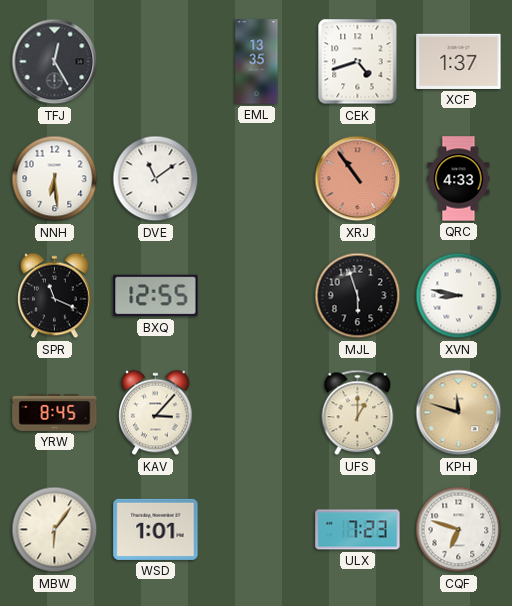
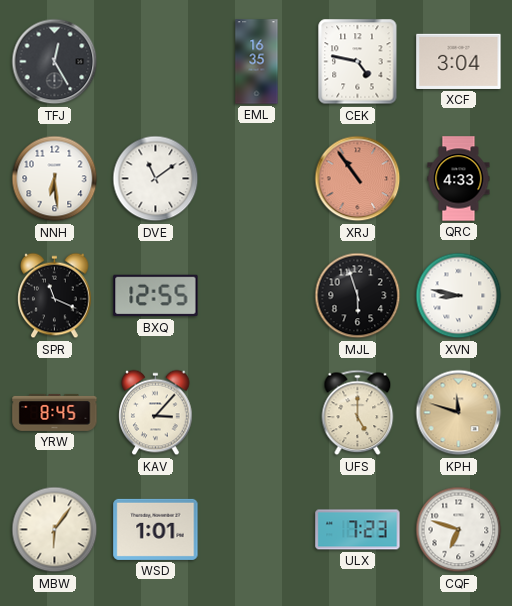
EML: 13:35 -> 16:35 (257, 62)
CEK: 4:42 -> 4:47 (358, 62)
XCF: 1:37 -> 3:04 (459, 61)
UFS: 1:00 -> 5:00 (358, 413)
